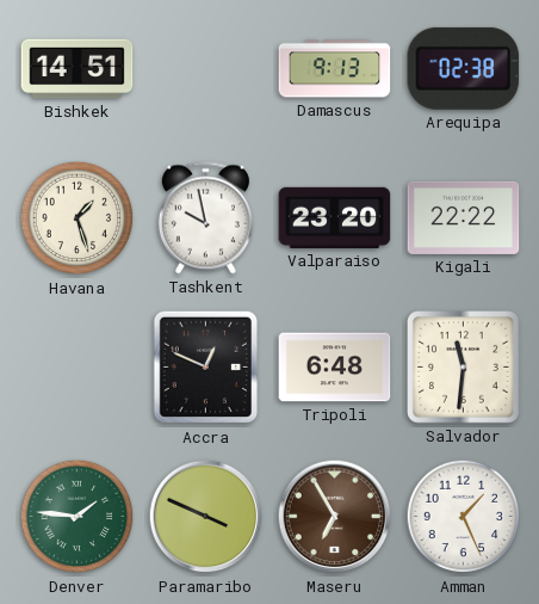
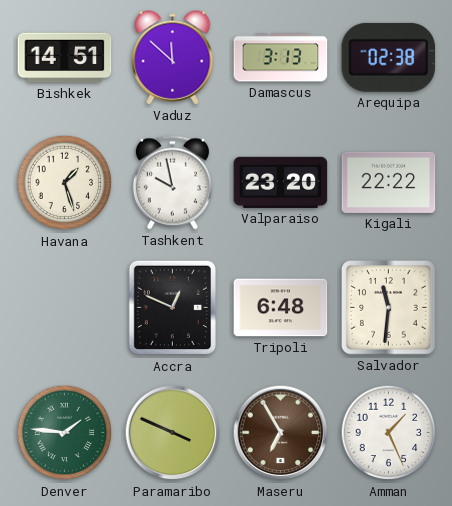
Vaduz: none -> 11:52 (173, 58)
Damascus: 9:13 -> 3:13 (281, 58)
